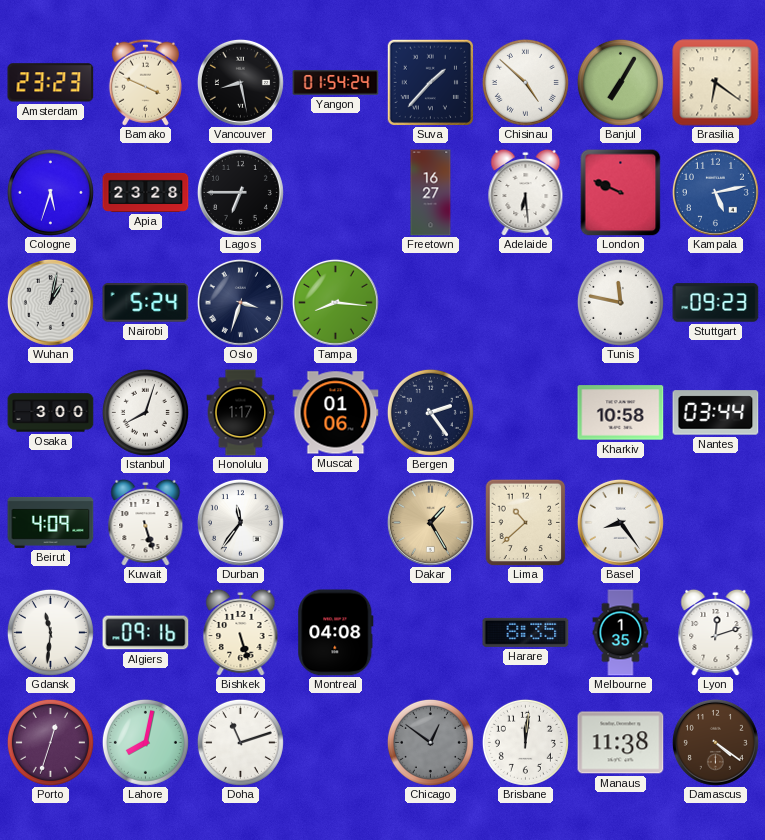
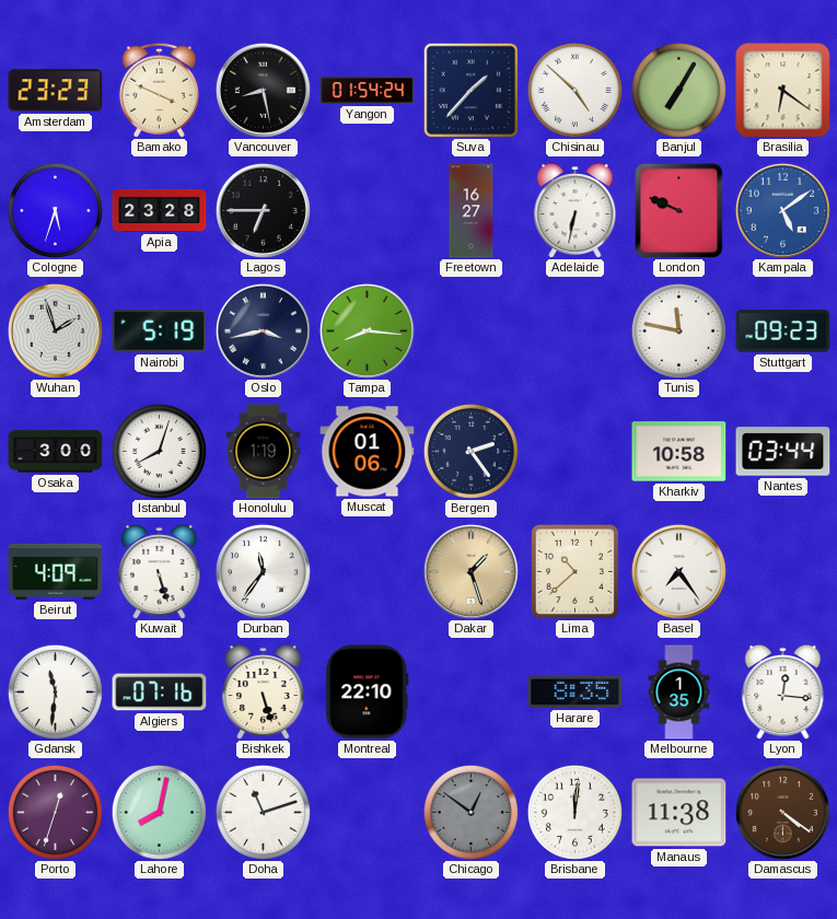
Adelaide: 6:29 -> 6:32 (576, 210)
Kampala: 5:13 -> 5:09 (782, 210)
Wuhan: 1:02 -> 1:57 (55, 330)
Nairobi: 5:24 -> 5:19 (160, 331)
Oslo: 3:33 -> 3:43 (263, 330)
Honolulu: 1:17 -> 1:19 (264, 452)
Dakar: 1:25 -> 1:27 (470, 571)
Basel: 8:24 -> 7:24 (678, 571)
Algiers: 09:16 -> 07:16 (160, 693)
Montreal: 04:08 -> 22:10 (368, 693)
Lyon: 12:12 -> 12:16 (783, 691)
